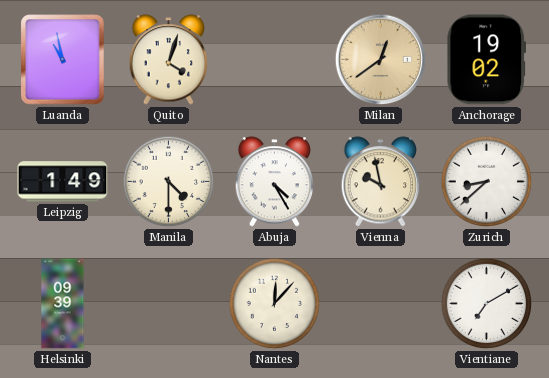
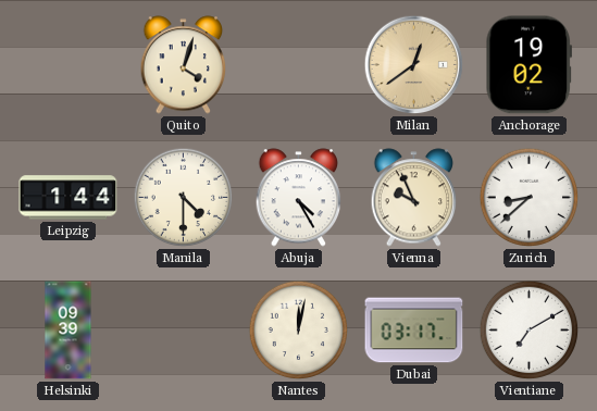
Luanda: 10:58 -> none (63, 60)
Leipzig: 1:49 -> 1:44 (69, 198)
Vienna: 9:58 -> 9:56 (414, 198)
Nantes: 12:07 -> 12:02 (299, 331)
Dubai: none -> 03:17 (414, 331)
